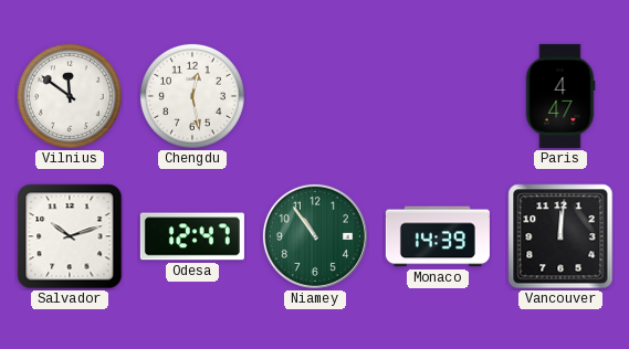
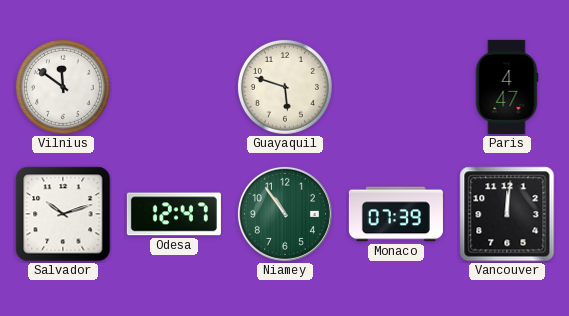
Chengdu: 12:28 -> none (192, 96)
Guayaquil: none -> 5:48 (285, 87)
Monaco: 14:39 -> 07:39 (396, 214)
